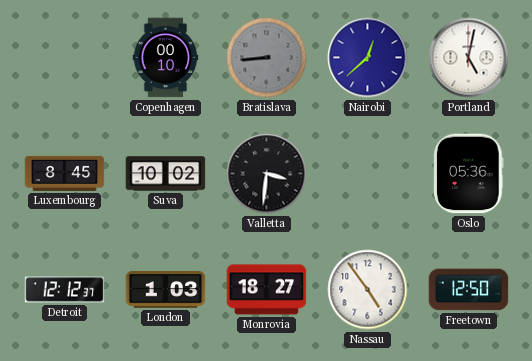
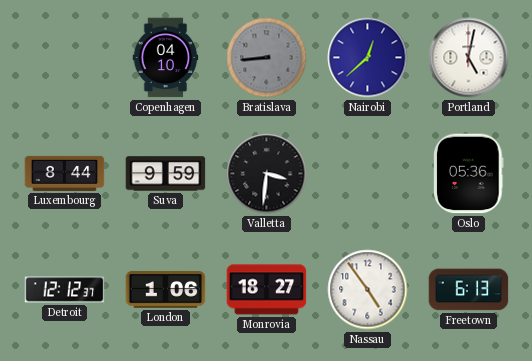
Copenhagen: 00:10 -> 04:10 (166, 58)
Luxembourg: 8:45 -> 8:44 (65, 173)
Suva: 10:02 -> 9:59 (166, 174)
London: 1:03 -> 1:06 (166, 290)
Freetown: 12:50 -> 6:13 (469, 290)
